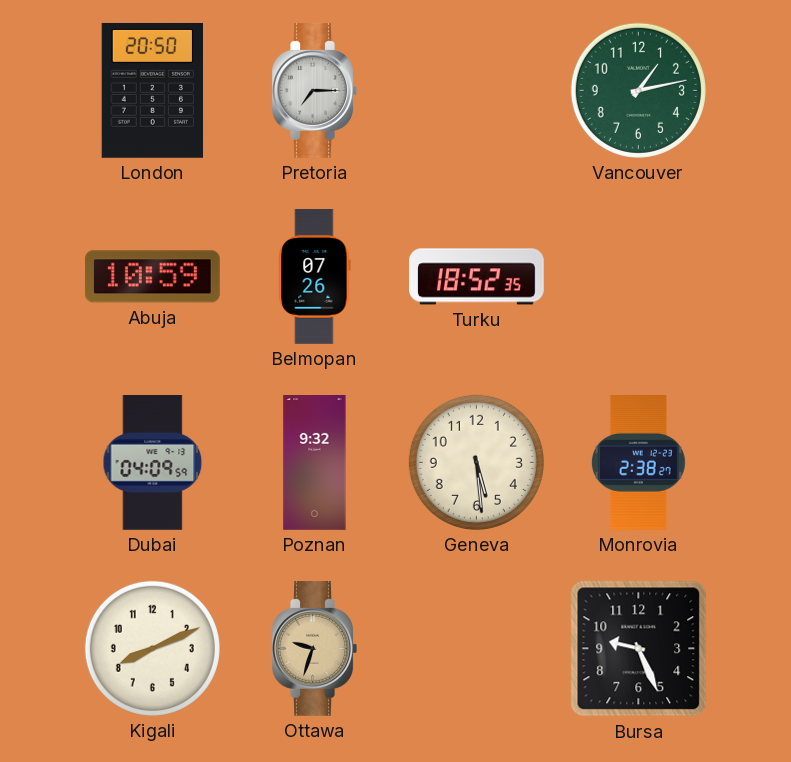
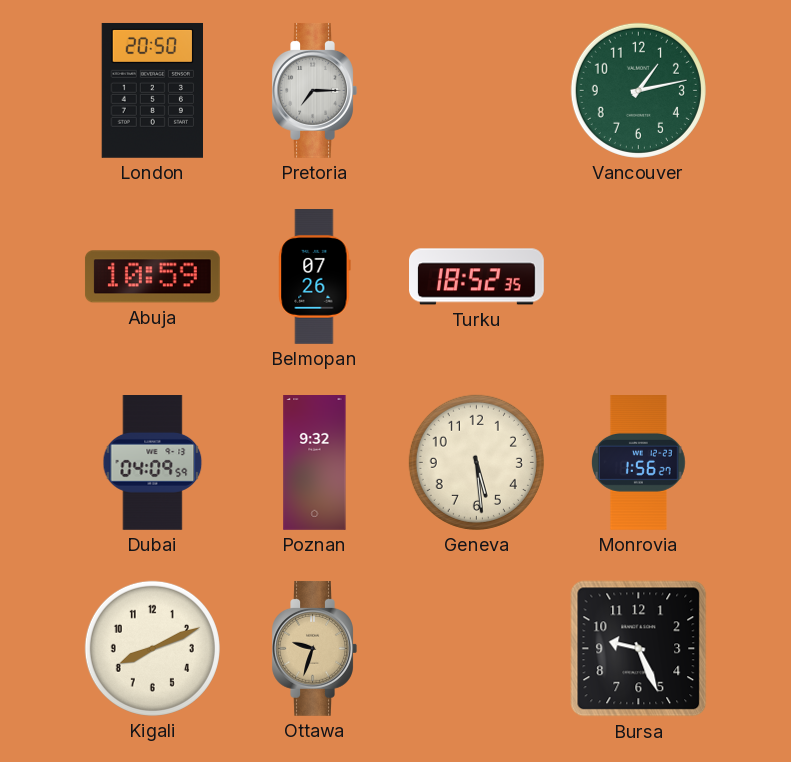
Monrovia: 2:38 -> 1:56 (638, 463)
